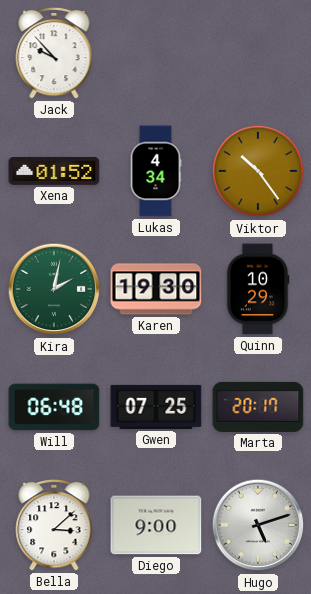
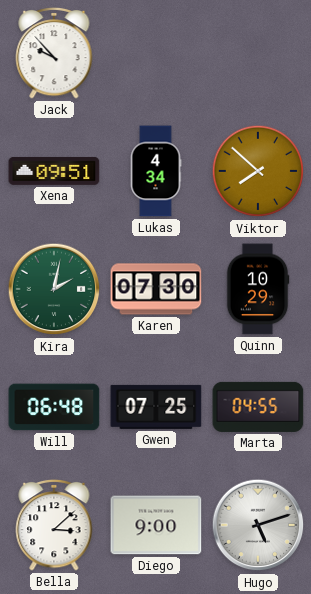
Xena: 01:52 -> 09:51 (54, 171)
Viktor: 10:24 -> 7:52 (258, 171)
Karen: 19:30 -> 07:30 (156, 289)
Marta: 20:17 -> 04:55 (258, 407)
